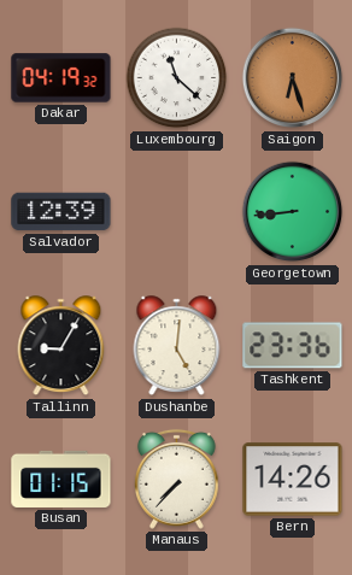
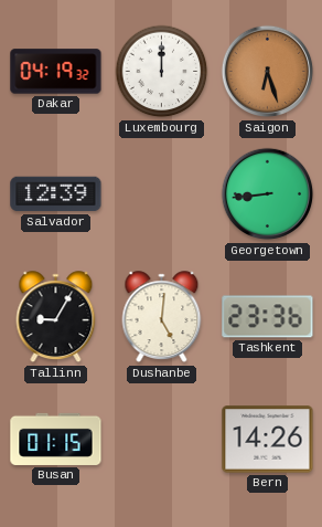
Luxembourg: 11:22 -> 12:00 (162, 72)
Manaus: 7:37 -> none (176, 479)
